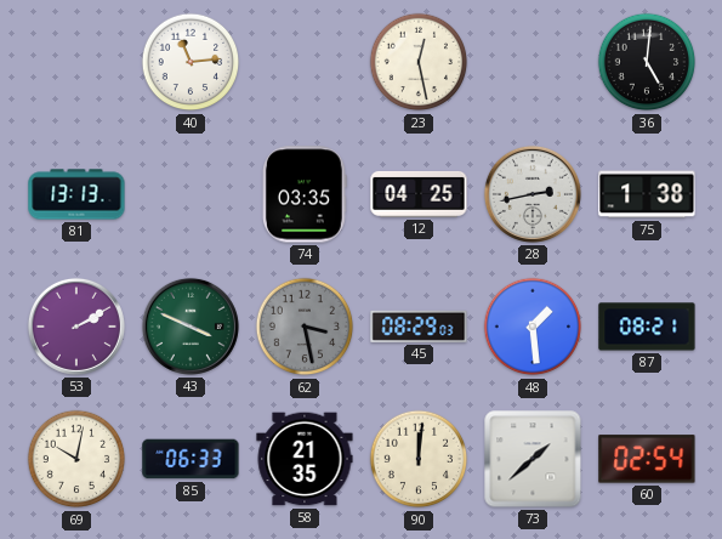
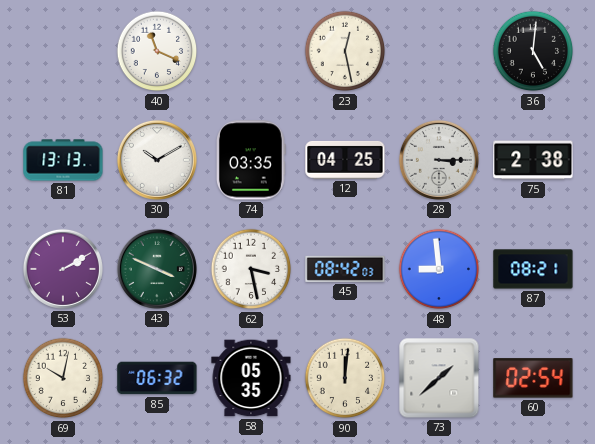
40: 11:14 -> 11:19 (157, 51)
30: none -> 10:10 (157, 160)
28: 2:43 -> 3:15 (439, 160)
75: 1:38 -> 2:38 (533, 160)
62 dial: grey -> white (251, 269)
45: 08:29 -> 08:42 (345, 269)
48: 1:29 -> 8:59 (439, 269)
85: 06:33 -> 06:32 (157, 378)
58: 21:35 -> 05:35 (251, 378)
